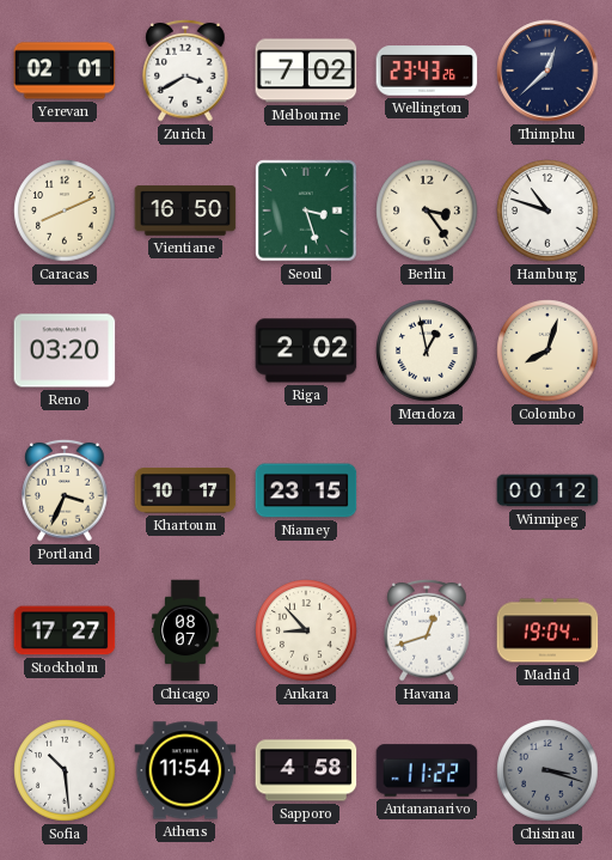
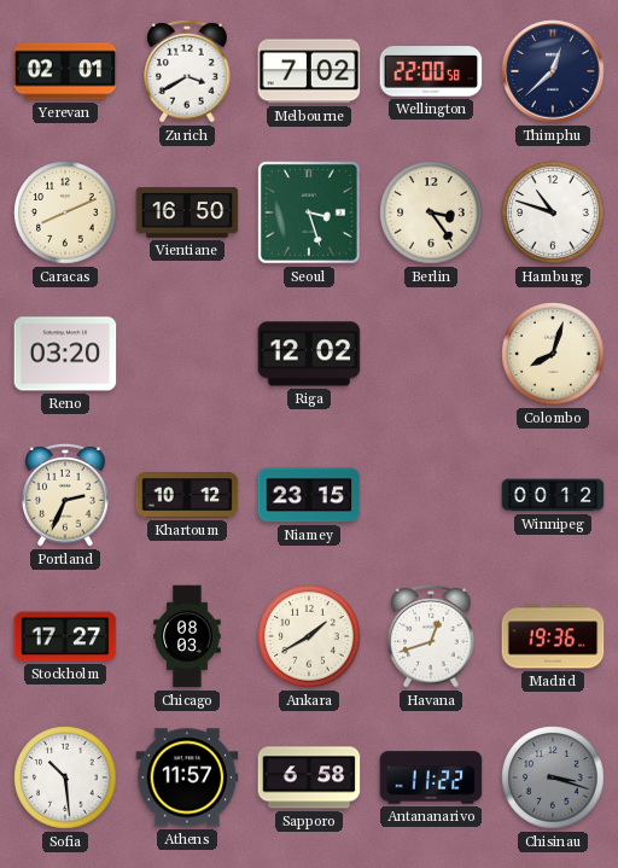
Wellington: 23:43 -> 22:00 (431, 71)
Riga: 2:02 -> 12:02 (309, 354)
Mendoza: 12:58 -> none (427, 350)
Portland: 3:34 -> 2:34 (65, 495)
Khartoum: 10:17 -> 10:12 (187, 495)
Chicago: 08:07 -> 08:03 (187, 636)
Ankara: 8:53 -> 1:40 (309, 636)
Madrid: 19:04 -> 19:36 (553, 636)
Athens: 11:54 -> 11:57 (187, 777)
Sapporo: 4:58 -> 6:58 (309, 777)
